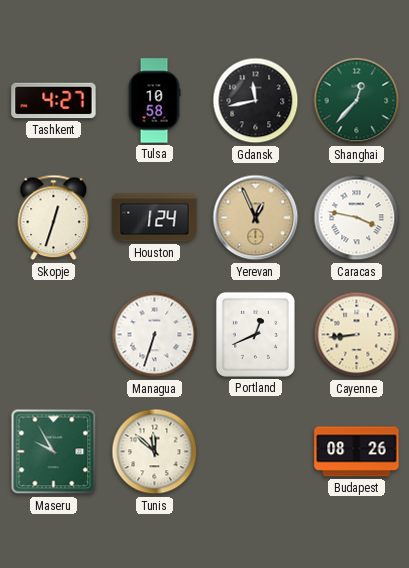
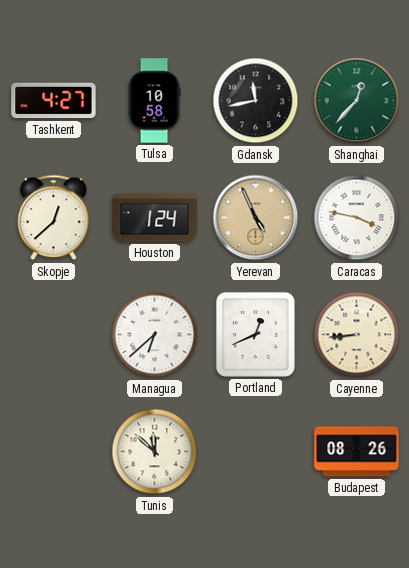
Skopje: 12:33 -> 12:38 (54, 218)
Yerevan: 12:56 -> 4:56 (256, 218)
Managua: 6:33 -> 6:38 (155, 335)
Maseru: 9:55 -> none (54, 452)
